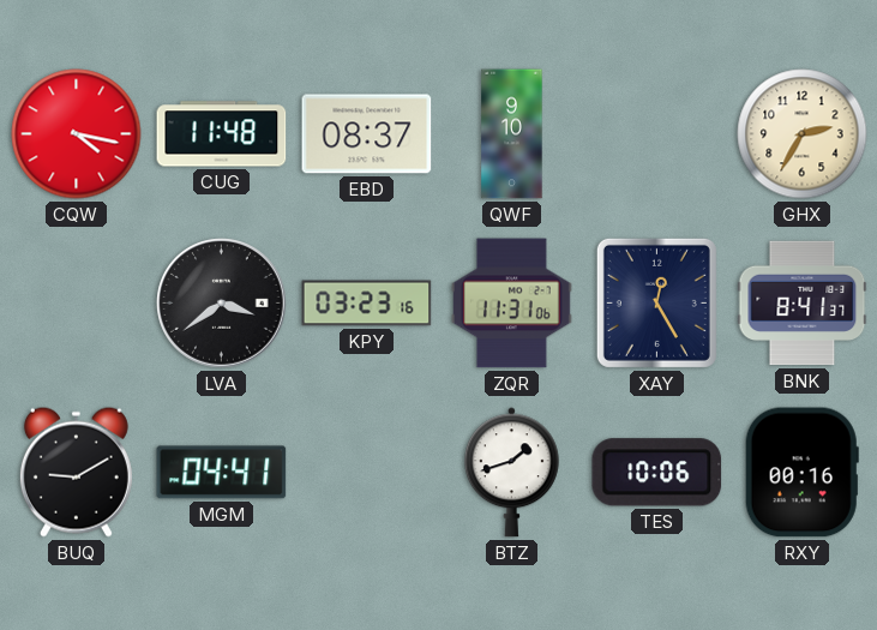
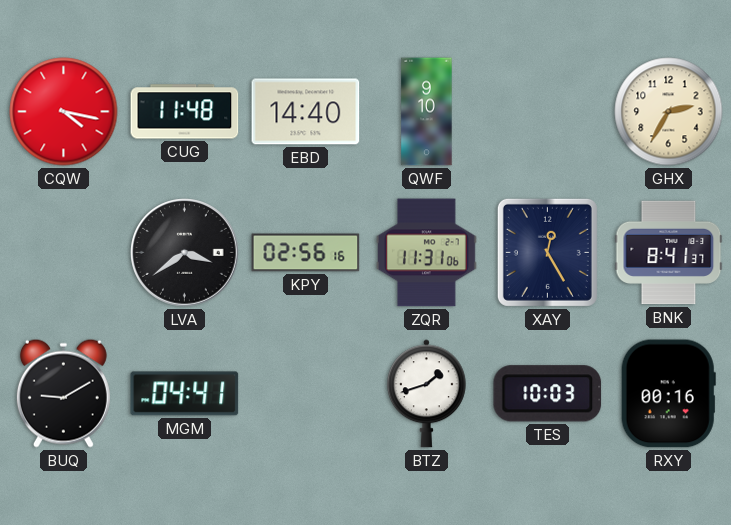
EBD: 08:37 -> 14:40 (306, 112)
KPY: 03:23 -> 02:56 (306, 253)
TES: 10:06 -> 10:03 (548, 394)
